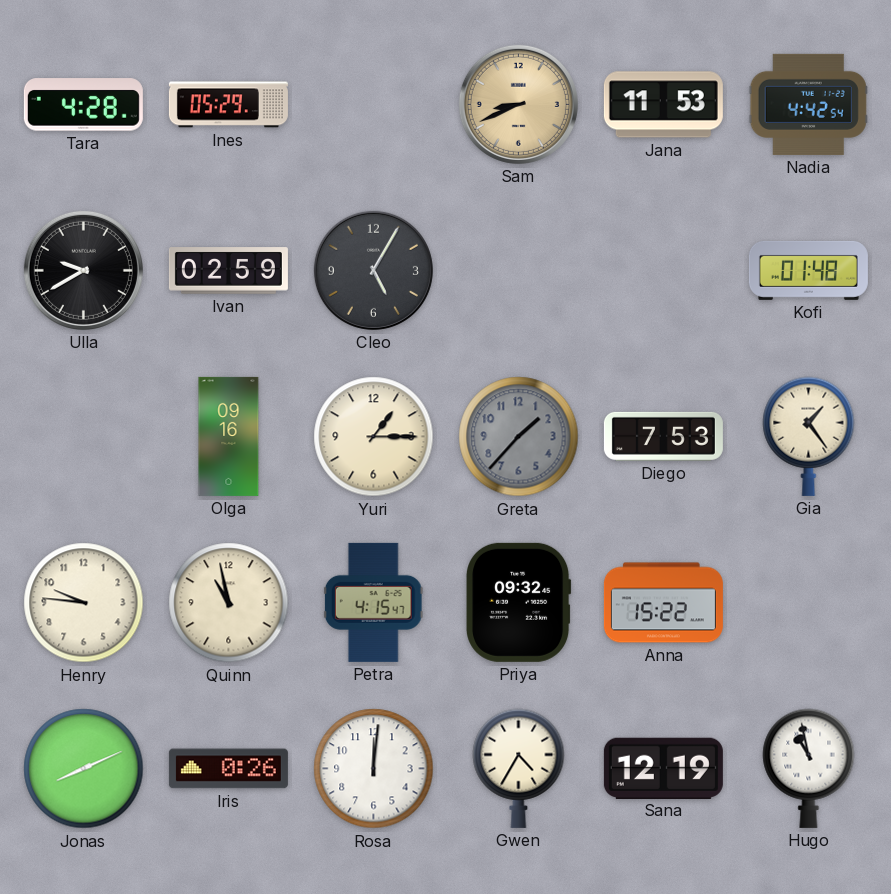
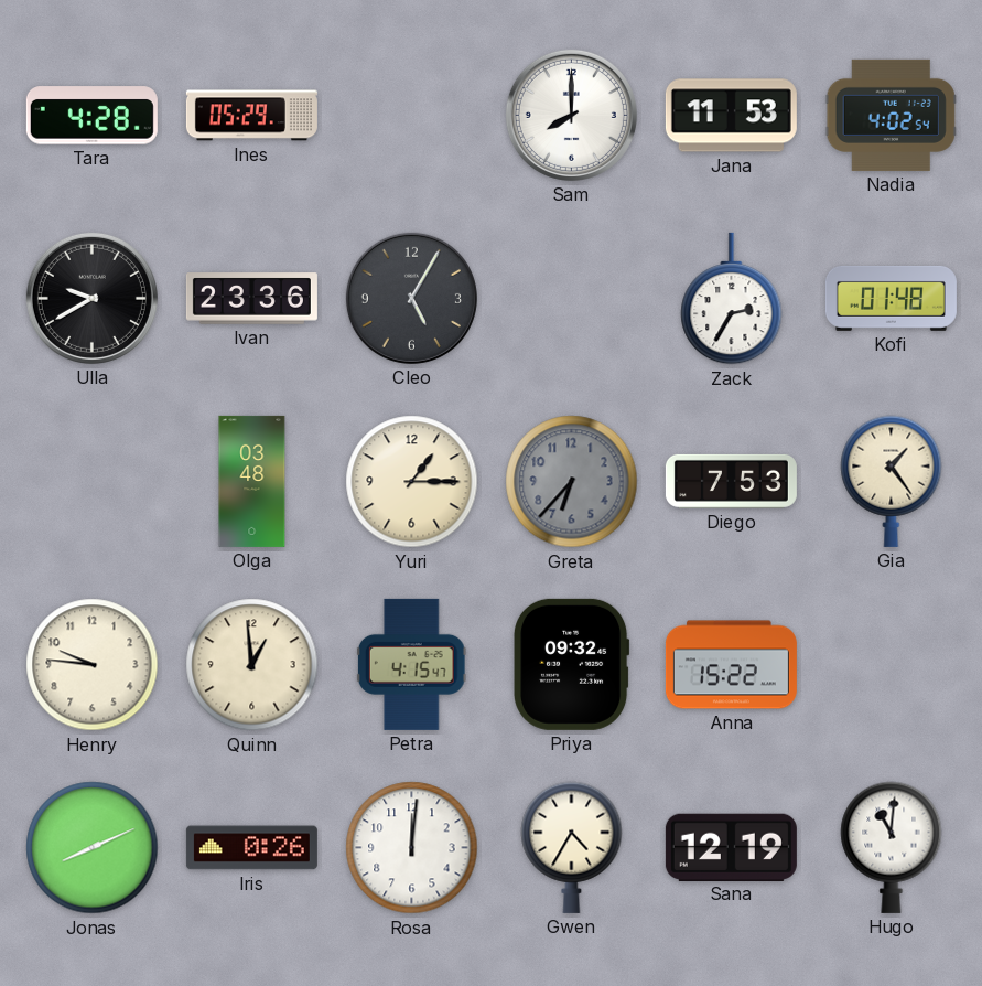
Sam: 8:41 -> 8:00 (571, 115)
Sam dial: champagne -> white (571, 115)
Nadia: 4:42 -> 4:02 (891, 115)
Ivan: 02:59 -> 23:36 (251, 299)
Zack: none -> 2:35 (732, 299)
Olga: 09:16 -> 03:48 (252, 481)
Greta: 1:37 -> 6:37 (572, 482)
Quinn: 10:58 -> 12:59 (252, 665)
Hugo: 10:58 -> 11:01 (892, 847)
